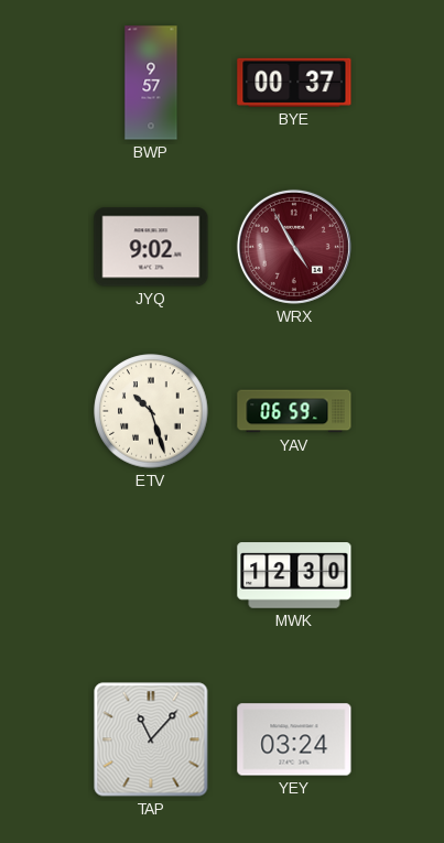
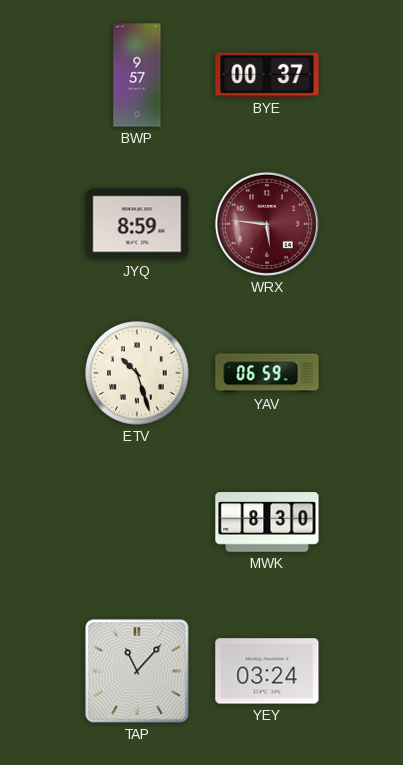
JYQ: 9:02 -> 8:59 (137, 224)
WRX: 4:55 -> 5:46 (267, 224)
MWK: 12:30 -> 8:30 (267, 522)
